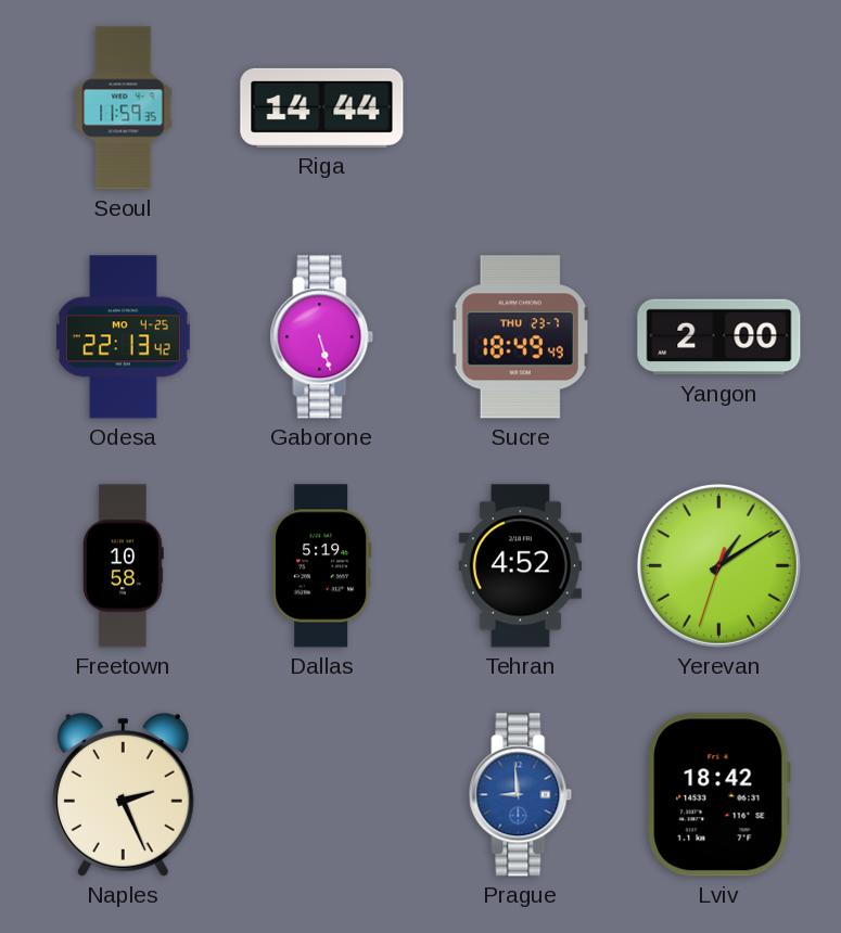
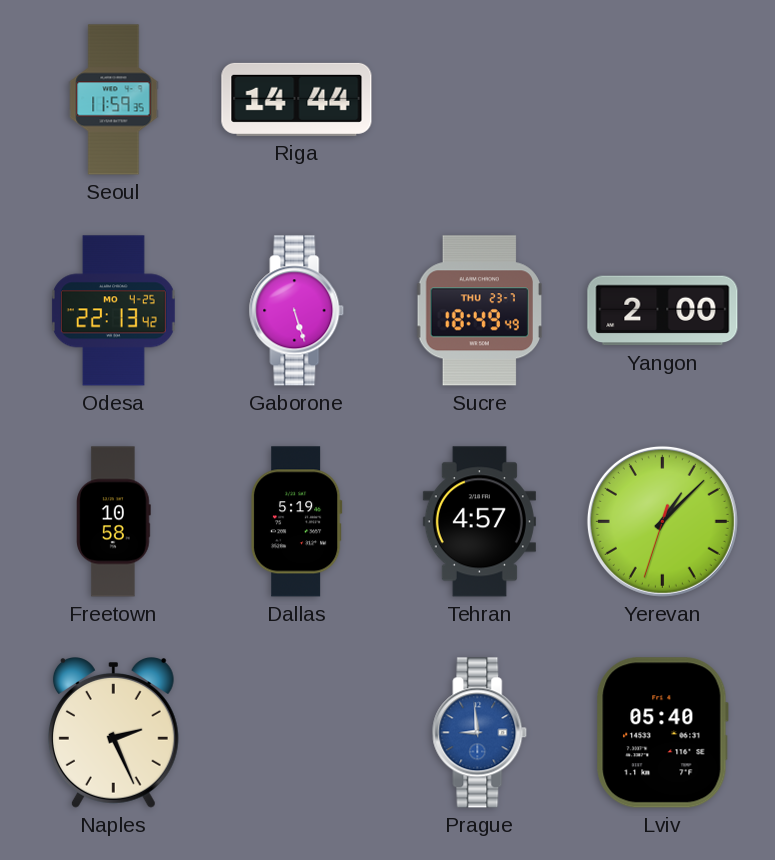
Tehran: 4:52 -> 4:57 (479, 522)
Yerevan: 1:09 -> 1:07 (662, 521)
Lviv: 18:42 -> 05:40 (662, 733)
